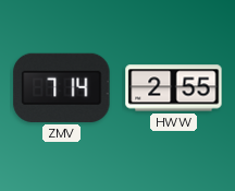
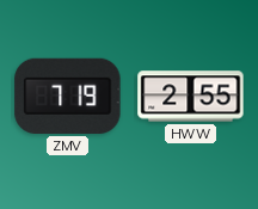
ZMV: 7:14 -> 7:19 (68, 96)
